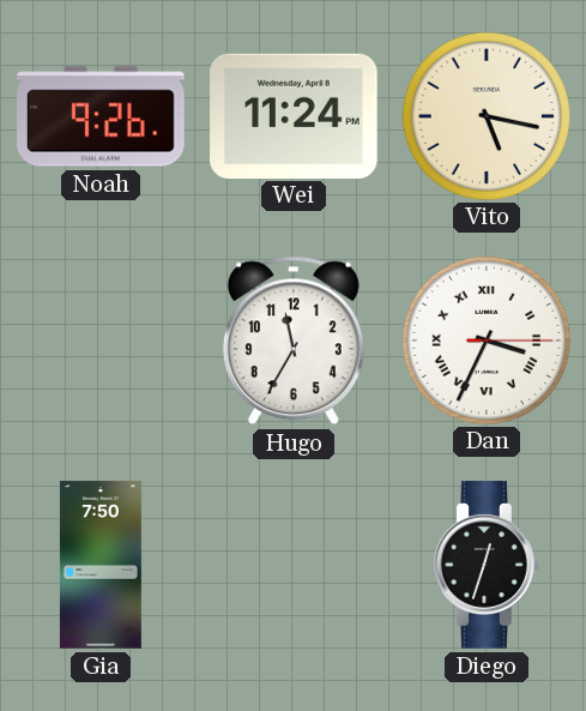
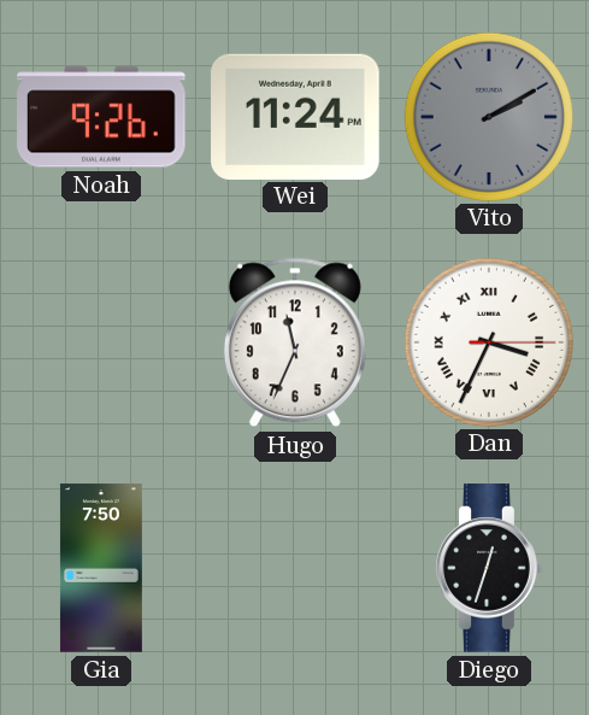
Vito: 5:17 -> 2:10 (488, 116)
Vito dial: cream -> grey (488, 116)
Hugo: 11:35 -> 11:34 (295, 342)
